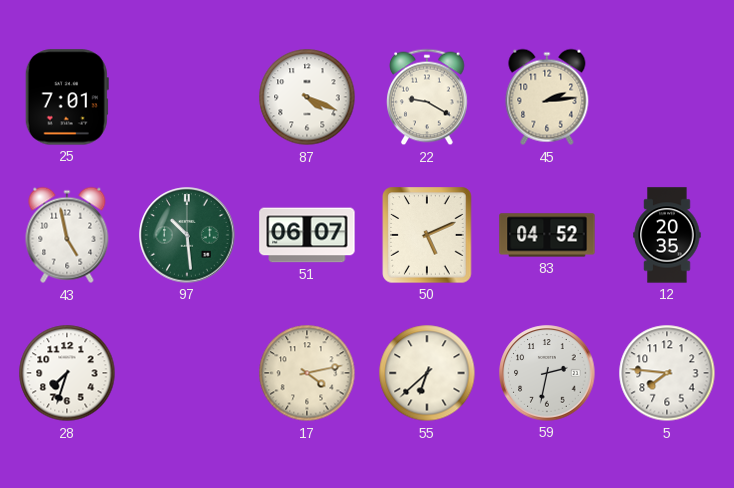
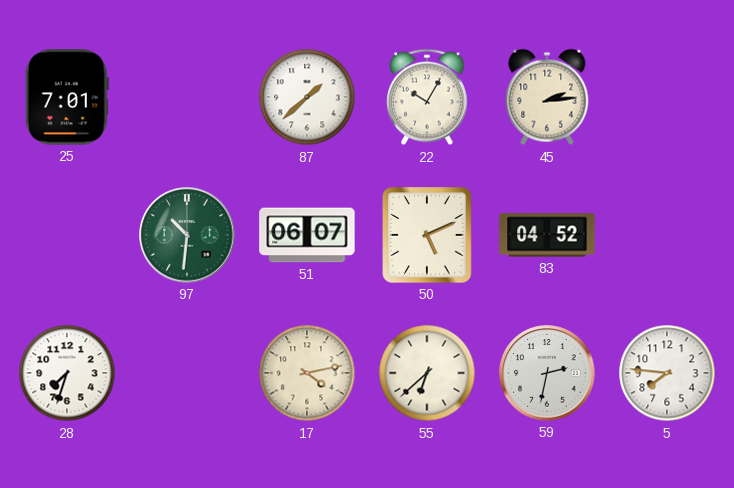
87: 4:19 -> 1:38 (307, 97)
22: 9:20 -> 10:05 (427, 97)
43: 4:58 -> none (67, 235)
97: 10:29 -> 10:31 (187, 235)
12: 20:35 -> none (667, 235)
